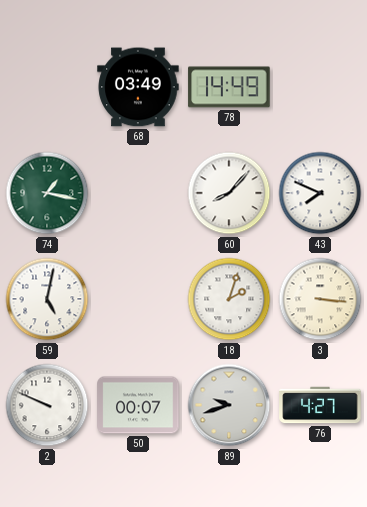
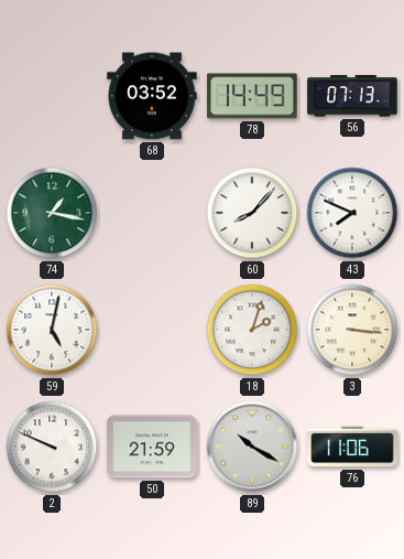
68: 03:49 -> 03:52 (152, 96)
56: none -> 07:13 (352, 96)
50: 00:07 -> 21:59 (152, 447)
89: 9:42 -> 10:20 (252, 447)
76: 4:27 -> 11:06 (352, 447)
